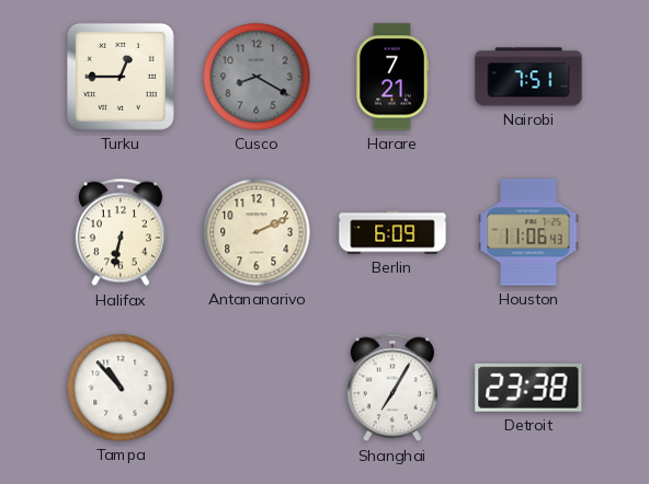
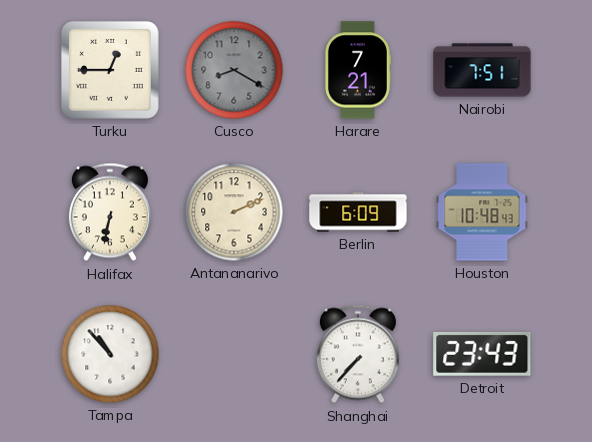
Houston: 11:06 -> 10:48 (482, 212)
Shanghai: 7:05 -> 7:37 (358, 354)
Detroit: 23:38 -> 23:43 (482, 354)
